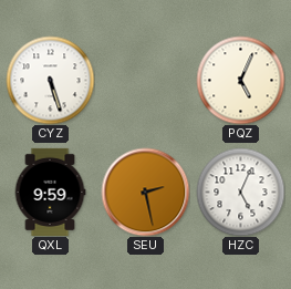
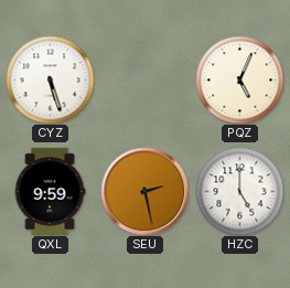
HZC: 5:04 -> 5:00 (239, 191)
